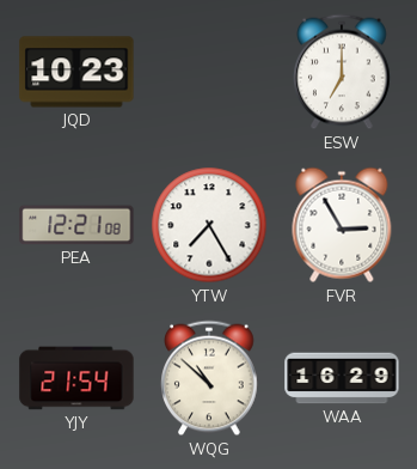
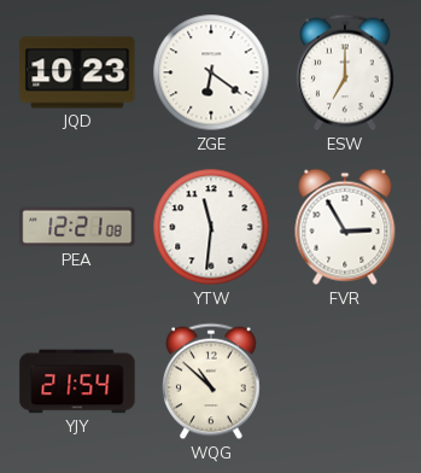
ZGE: none -> 6:21 (211, 72)
YTW: 7:25 -> 11:31 (211, 227)
WAA: 16:29 -> none (342, 378)
